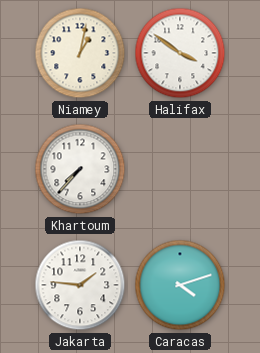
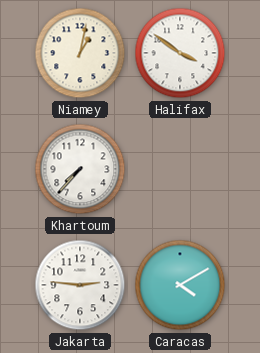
Jakarta: 1:46 -> 2:46 (80, 285)
Caracas: 4:12 -> 4:10 (180, 285)
